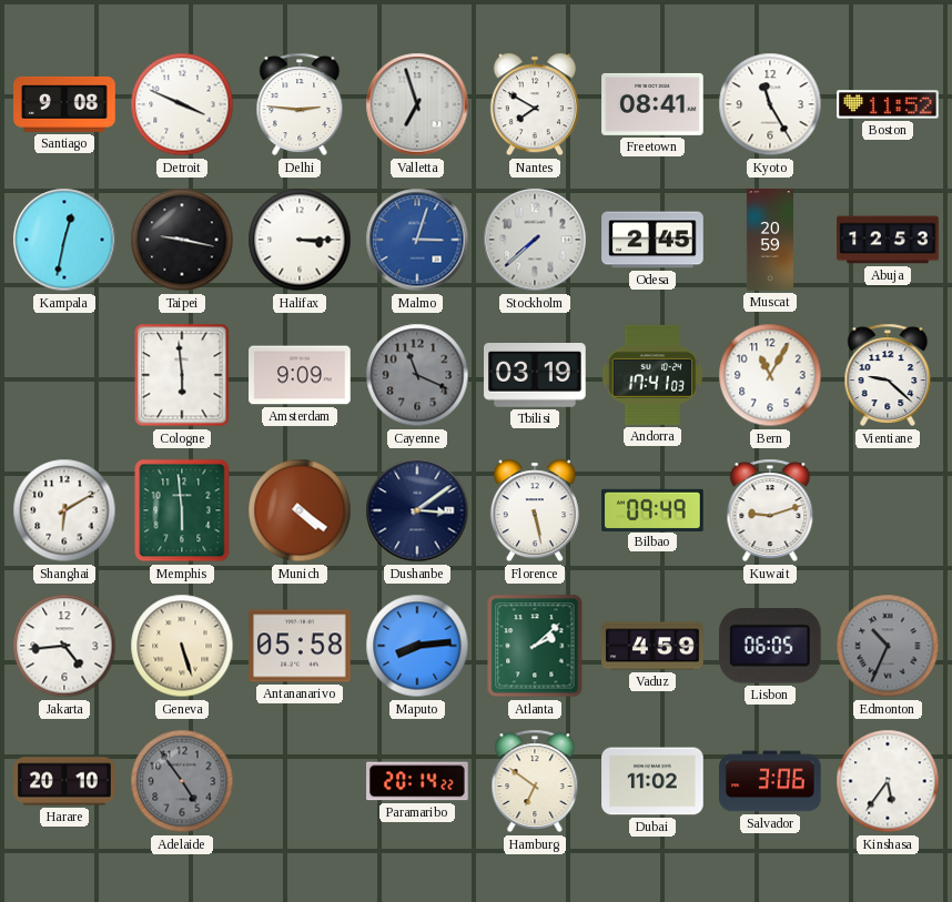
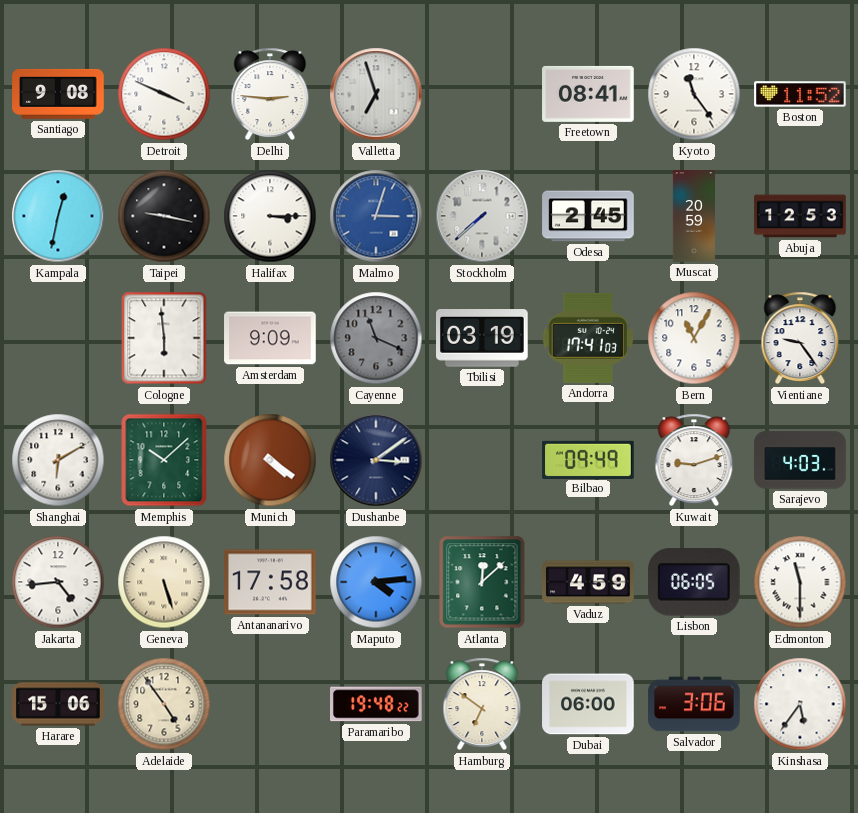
Nantes: 7:50 -> none (535, 104)
Kyoto: 11:25 -> 11:24 (694, 94)
Vientiane: 9:22 -> 9:24 (800, 338)
Memphis: 5:59 -> 10:08 (164, 460)
Florence: 5:28 -> none (535, 510)
Sarajevo: none -> 4:03 (800, 460)
Antananarivo: 05:58 -> 17:58 (270, 582)
Maputo: 8:14 -> 4:14 (376, 582)
Atlanta: 2:08 -> 12:08 (482, 582)
Edmonton: 10:34 -> 11:30 (800, 582)
Edmonton dial: grey -> white (800, 582)
Harare: 20:10 -> 15:06 (58, 704)
Adelaide dial: grey -> cream (164, 704)
Paramaribo: 20:14 -> 19:48 (376, 704)
Dubai: 11:02 -> 06:00 (588, 704)
